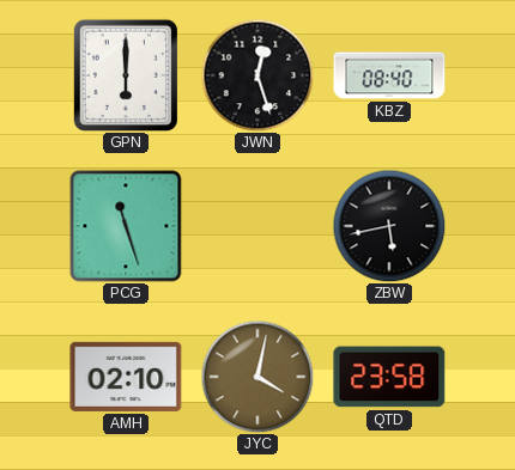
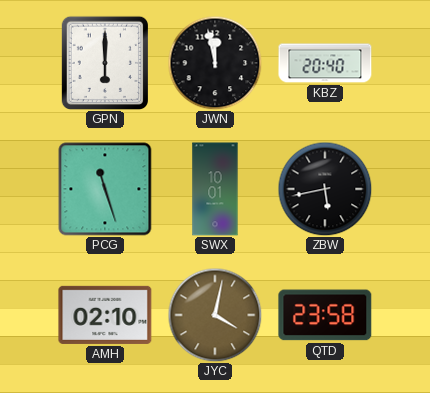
JWN: 12:27 -> 11:58 (215, 63)
KBZ: 08:40 -> 20:40 (325, 63)
SWX: none -> 10:01 (215, 189)
